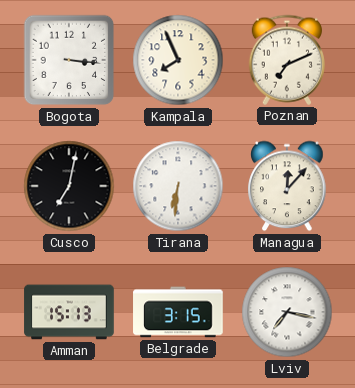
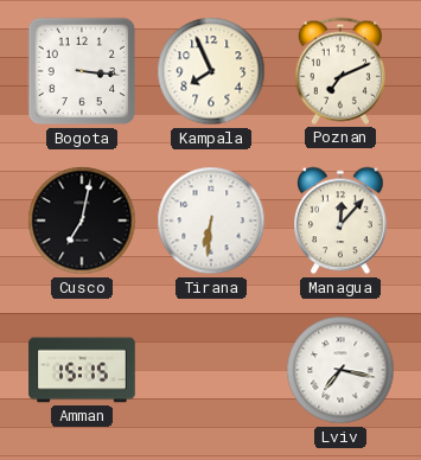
Amman: 15:13 -> 15:15 (82, 370)
Belgrade: 3:15 -> none (178, 312)
